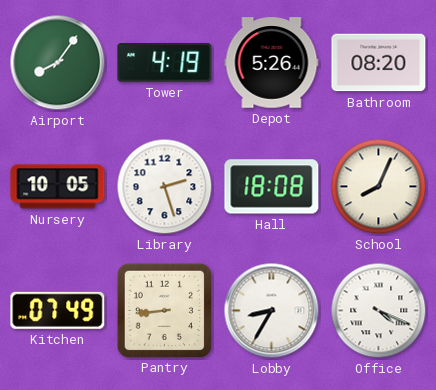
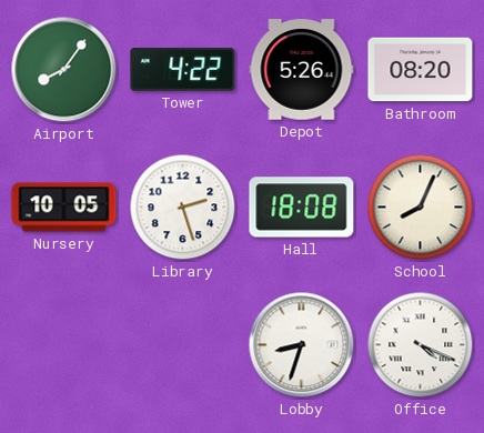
Tower: 4:19 -> 4:22 (183, 70)
Kitchen: 07:49 -> none (58, 310)
Pantry: 8:44 -> none (164, 310)
Lobby: 8:35 -> 8:33 (302, 345)
